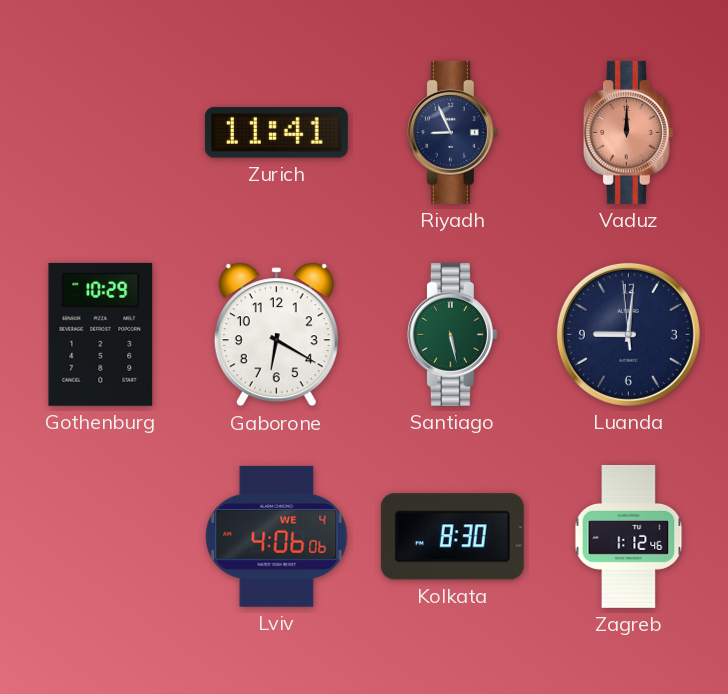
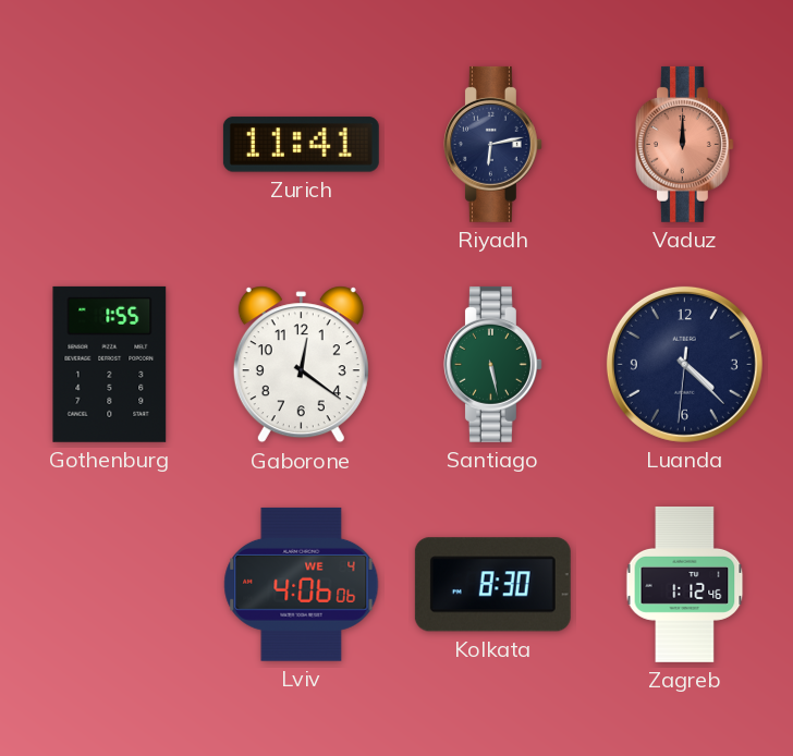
Riyadh: 8:56 -> 6:13 (492, 144)
Gothenburg: 10:29 -> 1:55 (110, 364)
Gaborone: 6:20 -> 12:21 (301, 365)
Luanda: 9:00 -> 4:22 (684, 364)
